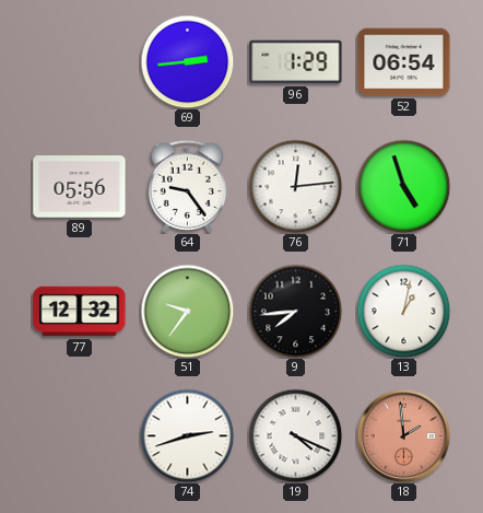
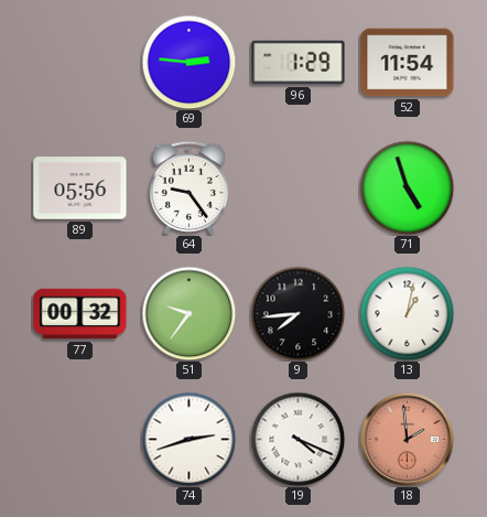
69: 2:44 -> 2:46 (188, 62)
52: 06:54 -> 11:54 (408, 63)
76: 12:14 -> none (295, 186)
77: 12:32 -> 00:32 (80, 314)
